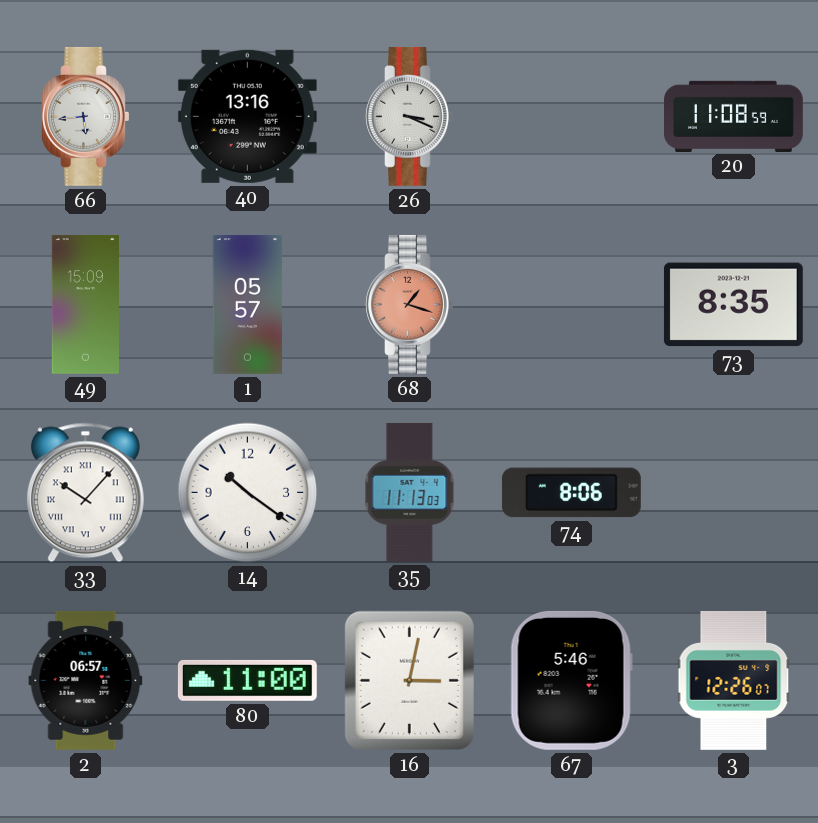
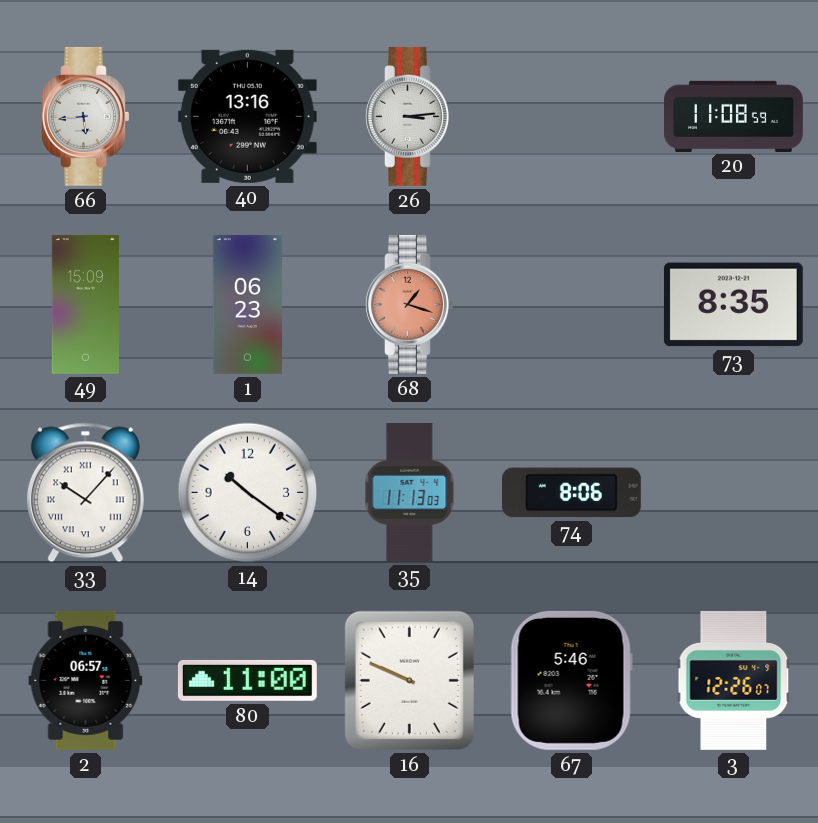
26: 3:19 -> 3:14 (410, 116)
1: 05:57 -> 06:23 (247, 304)
16: 3:02 -> 9:49 (409, 680)
